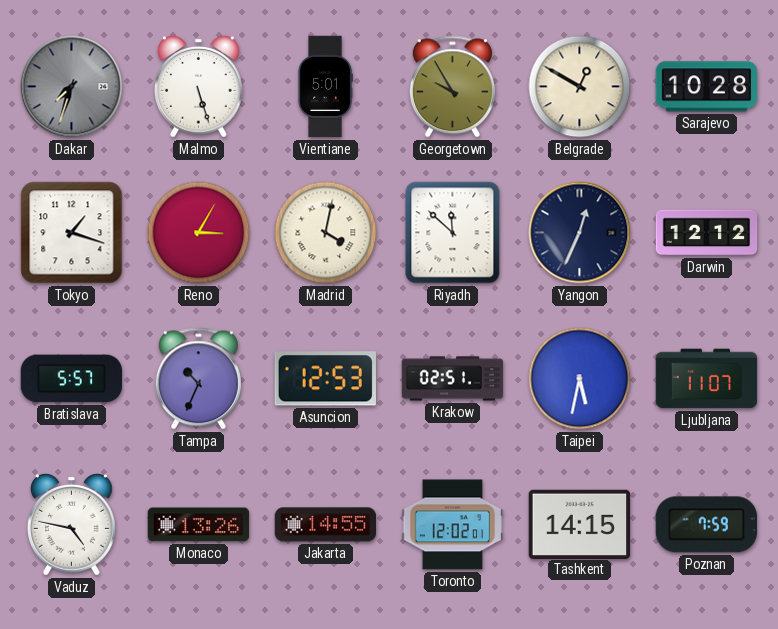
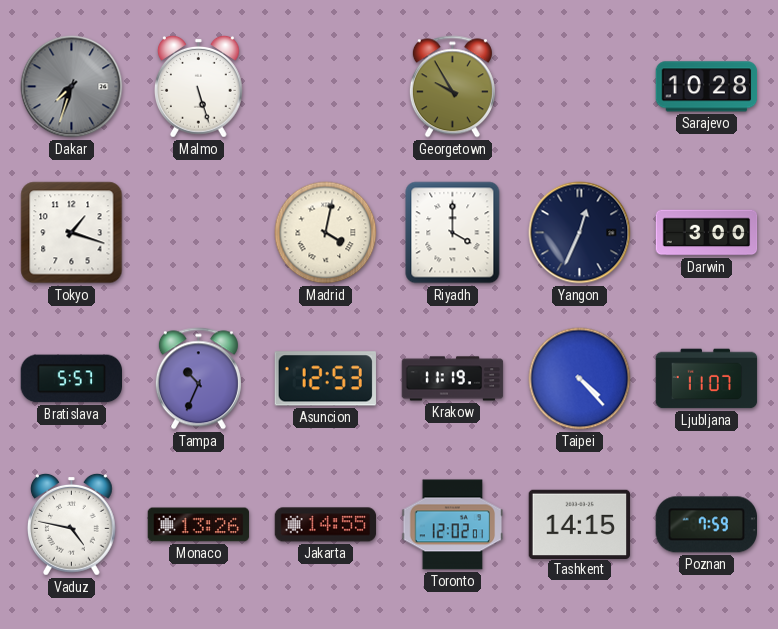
Vientiane: 5:01 -> none (325, 87)
Belgrade: 12:50 -> none (580, 87)
Reno: 3:05 -> none (199, 233)
Riyadh: 11:52 -> 4:00 (453, 233)
Darwin: 12:12 -> 3:00 (707, 233)
Krakow: 02:51 -> 11:19 (453, 379)
Taipei: 5:32 -> 4:23 (580, 379)
